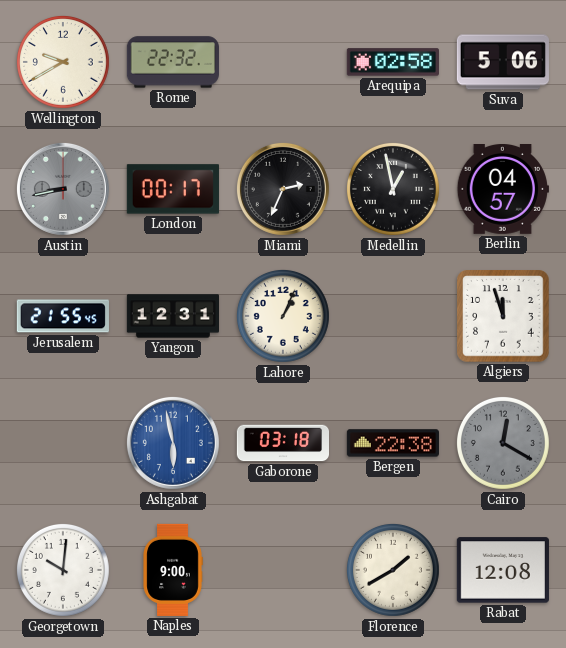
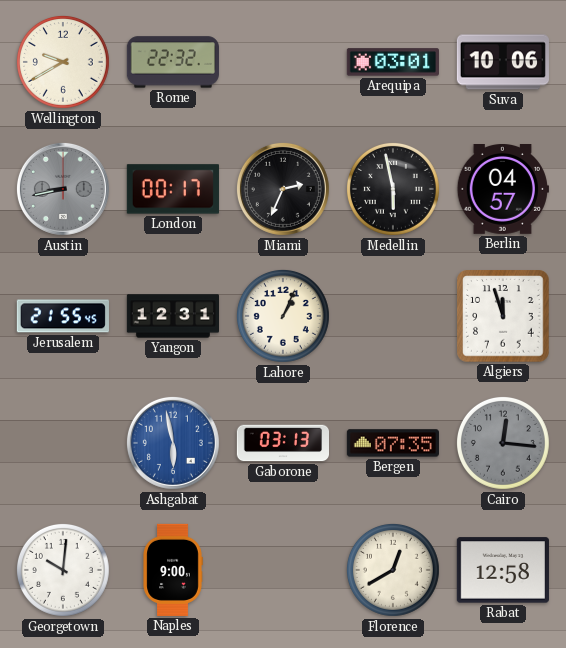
Arequipa: 02:58 -> 03:01 (393, 62)
Suva: 5:06 -> 10:06 (503, 62)
Medellin: 12:58 -> 5:58 (393, 189)
Gaborone: 03:18 -> 03:13 (282, 443)
Bergen: 22:38 -> 07:35 (393, 443)
Cairo: 12:20 -> 12:16 (503, 443)
Florence: 1:40 -> 12:40 (393, 570)
Rabat: 12:08 -> 12:58 (503, 570)
